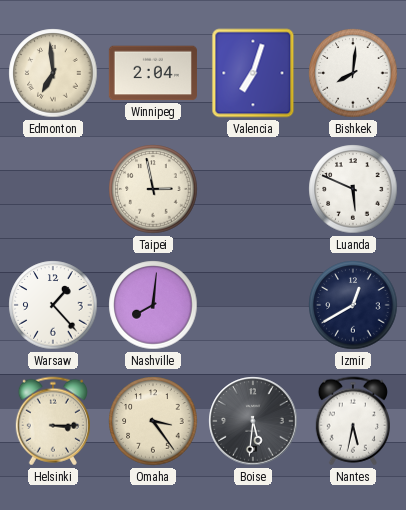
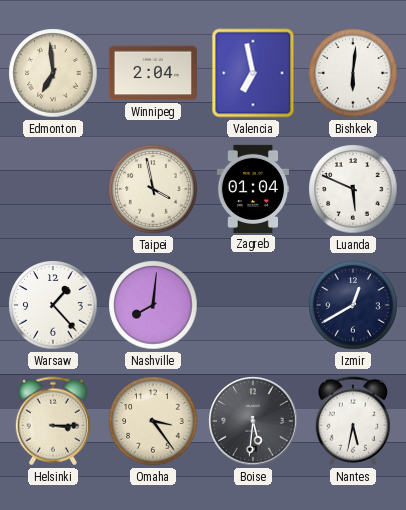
Valencia: 7:03 -> 6:58 (253, 73)
Bishkek: 8:01 -> 6:01 (353, 73)
Taipei: 2:58 -> 3:58 (153, 189)
Zagreb: none -> 01:04 (252, 189)
